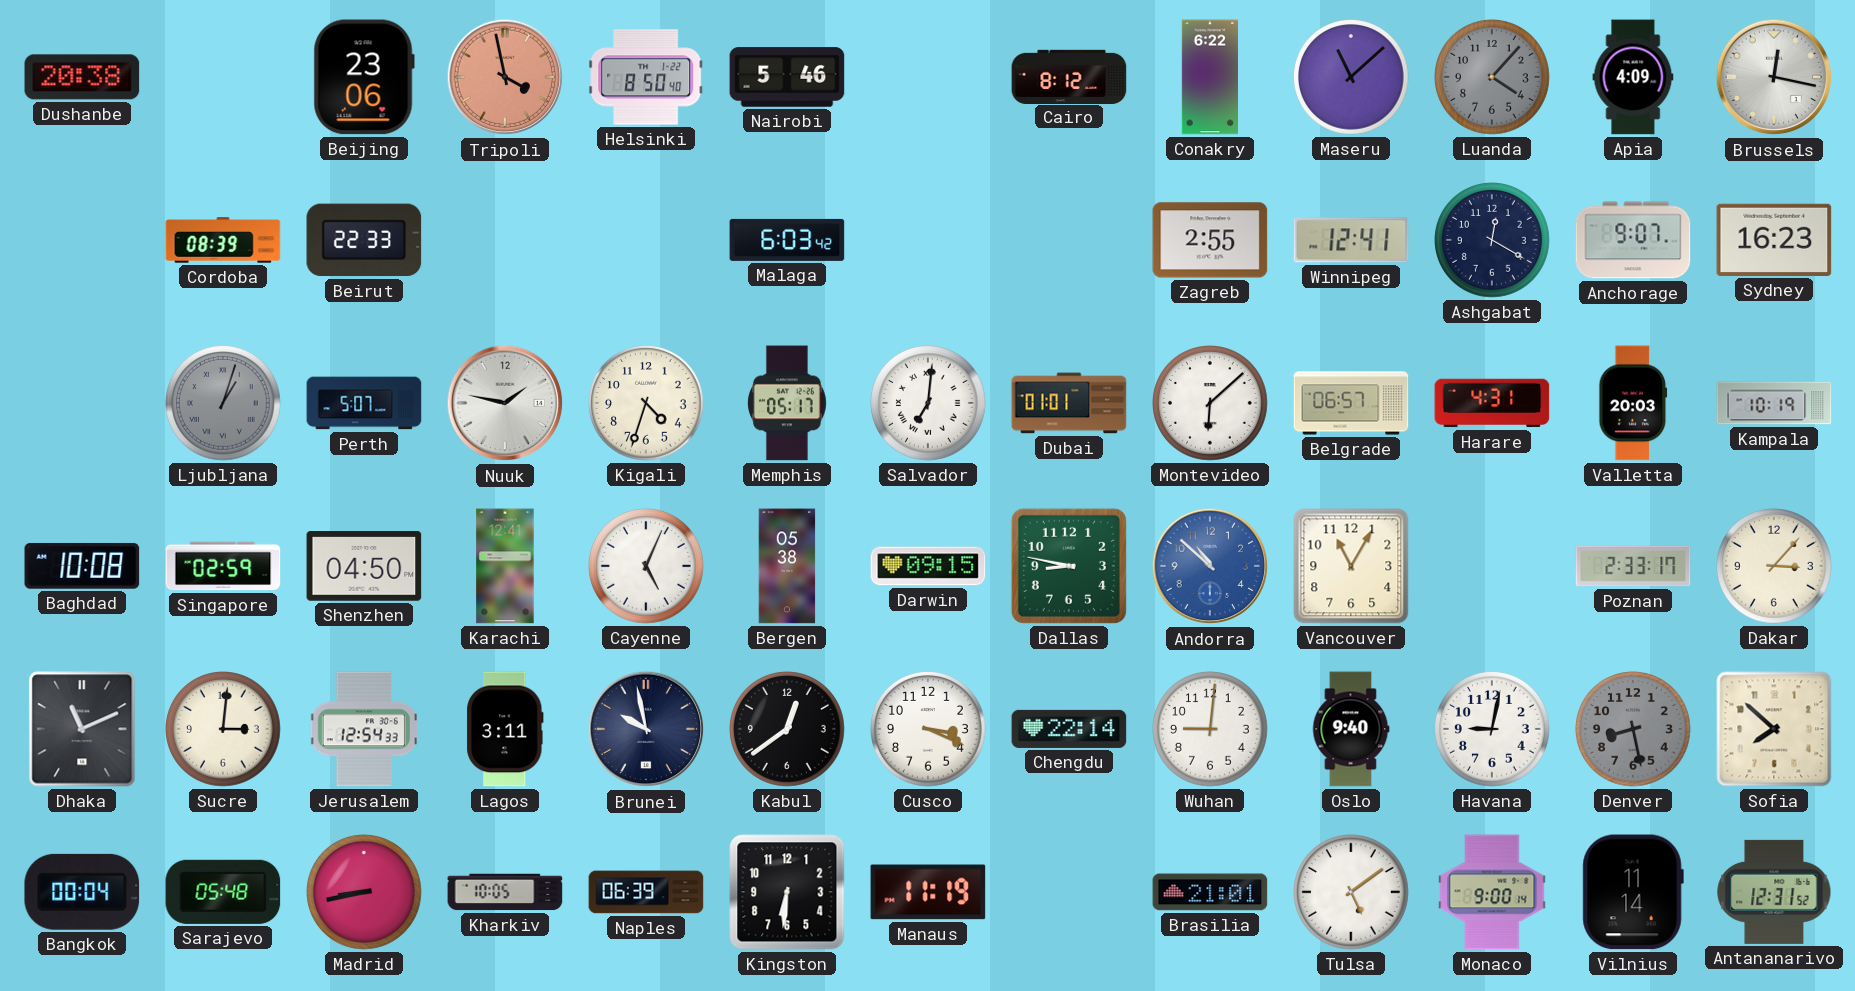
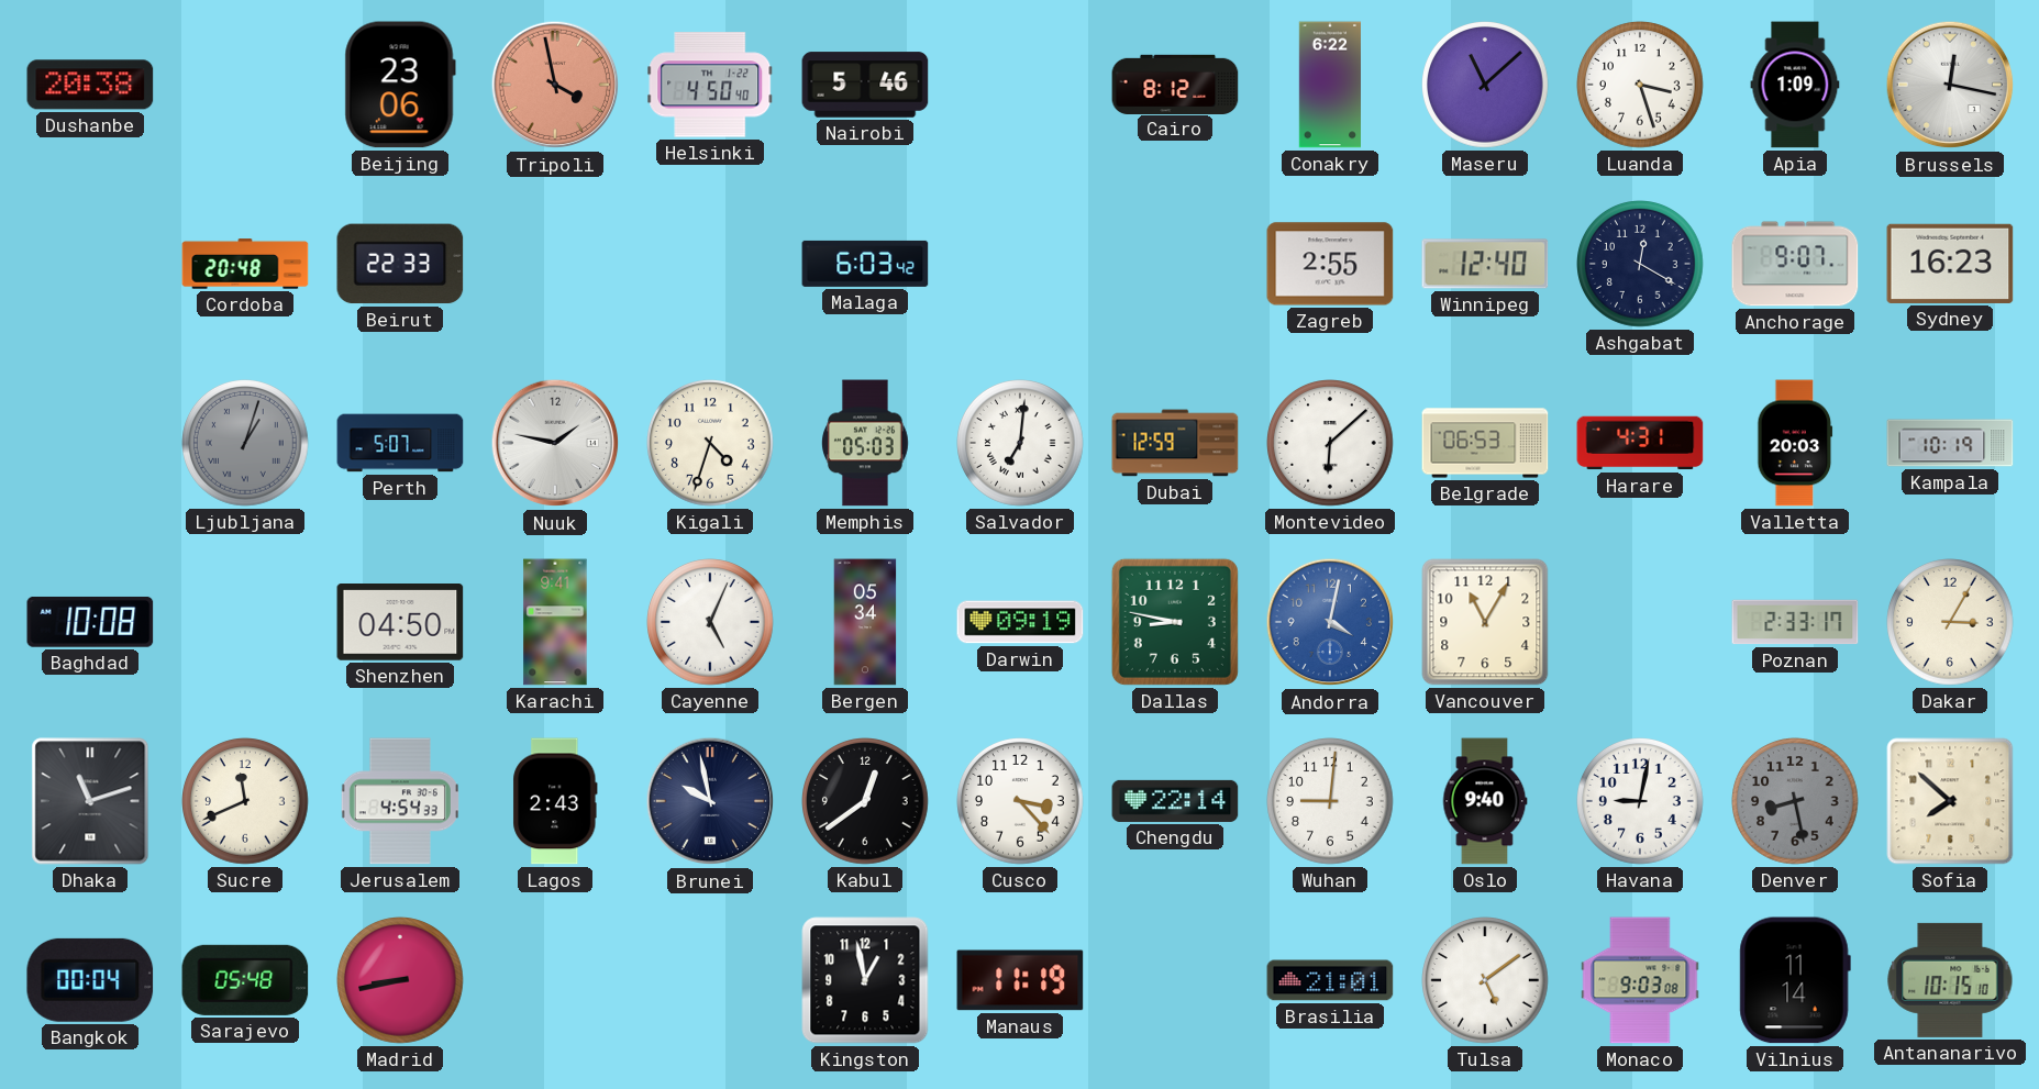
Helsinki: 8:50 -> 4:50 (710, 85)
Luanda: 4:07 -> 3:27 (1641, 86)
Luanda dial: grey -> white (1641, 86)
Apia: 4:09 -> 1:09 (1795, 85)
Cordoba: 08:39 -> 20:48 (245, 264)
Winnipeg: 12:41 -> 12:40 (1485, 264)
Memphis: 05:17 -> 05:03 (866, 443)
Dubai: 01:01 -> 12:59 (1175, 443)
Belgrade: 06:57 -> 06:53 (1485, 443)
Singapore: 02:59 -> none (223, 566)
Karachi: 12:41 -> 9:41 (555, 622)
Bergen: 05:38 -> 05:34 (865, 622)
Darwin: 09:15 -> 09:19 (1020, 622)
Andorra: 10:52 -> 4:02 (1330, 622)
Dakar: 3:07 -> 3:05 (1951, 623)
Dhaka: 11:11 -> 11:12 (90, 801)
Sucre: 3:01 -> 11:41 (246, 802)
Jerusalem: 12:54 -> 4:54 (400, 801)
Lagos: 3:11 -> 2:43 (555, 801)
Cusco: 3:19 -> 3:23 (1021, 802)
Kharkiv: 10:05 -> none (505, 892)
Naples: 06:39 -> none (646, 892)
Kingston: 6:31 -> 12:58 (865, 980)
Monaco: 9:00 -> 9:03 (1640, 980)
Antananarivo: 12:31 -> 10:15 (1950, 980)
